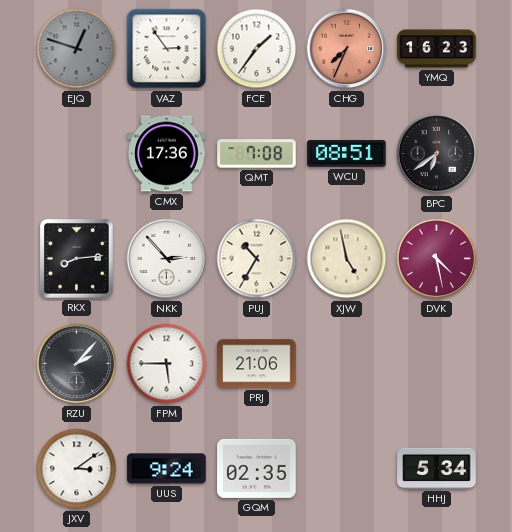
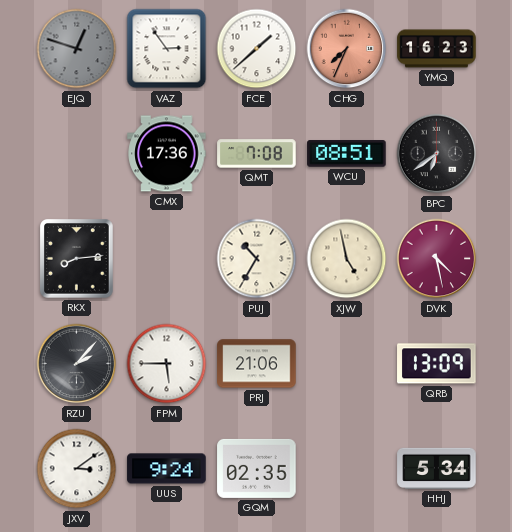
FCE: 1:36 -> 1:38 (257, 49)
NKK: 2:53 -> none (167, 259)
QRB: none -> 13:09 (437, 364)
